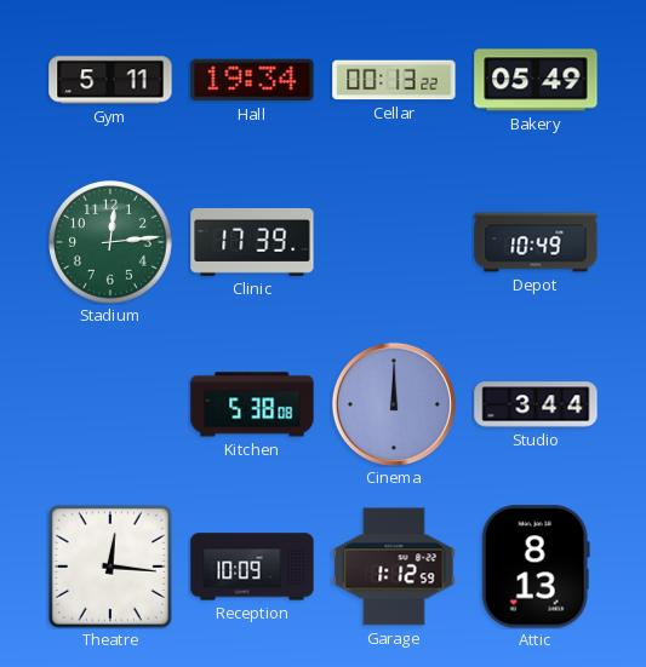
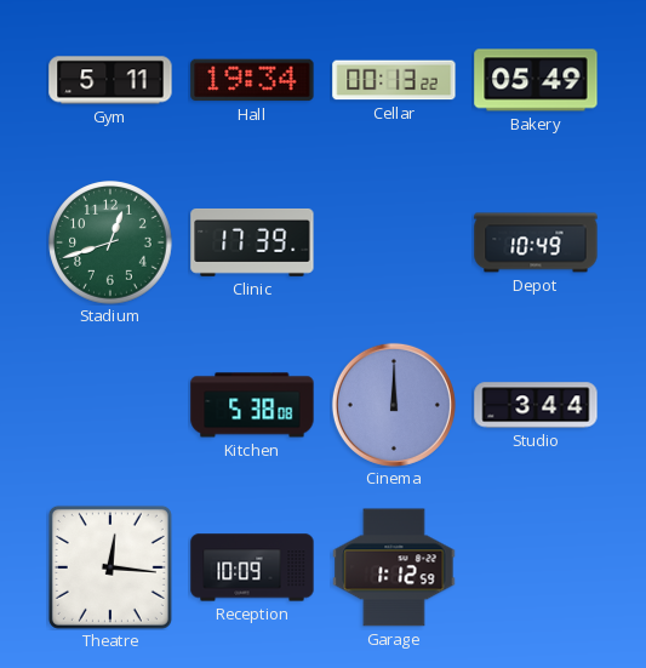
Stadium: 12:14 -> 12:42 (110, 242)
Attic: 8:13 -> none (536, 567)
